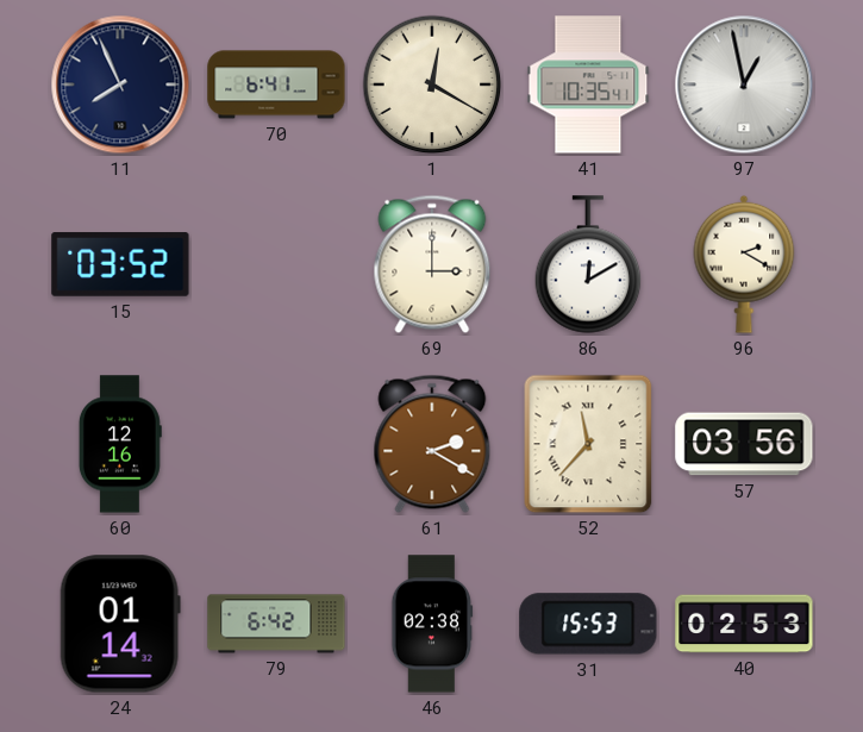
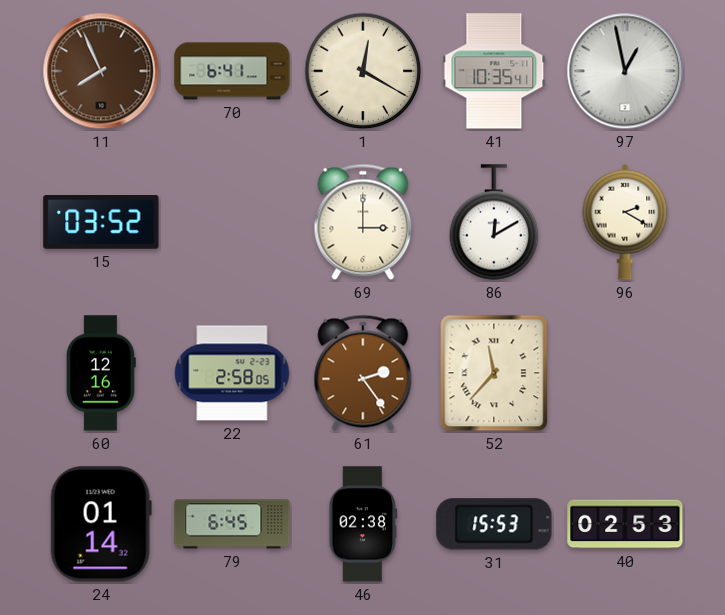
11 dial: navy -> brown (101, 71)
22: none -> 2:58 (232, 373)
61: 2:20 -> 2:24 (363, 373)
57: 03:56 -> none (744, 444)
79: 6:42 -> 6:45 (232, 524)
